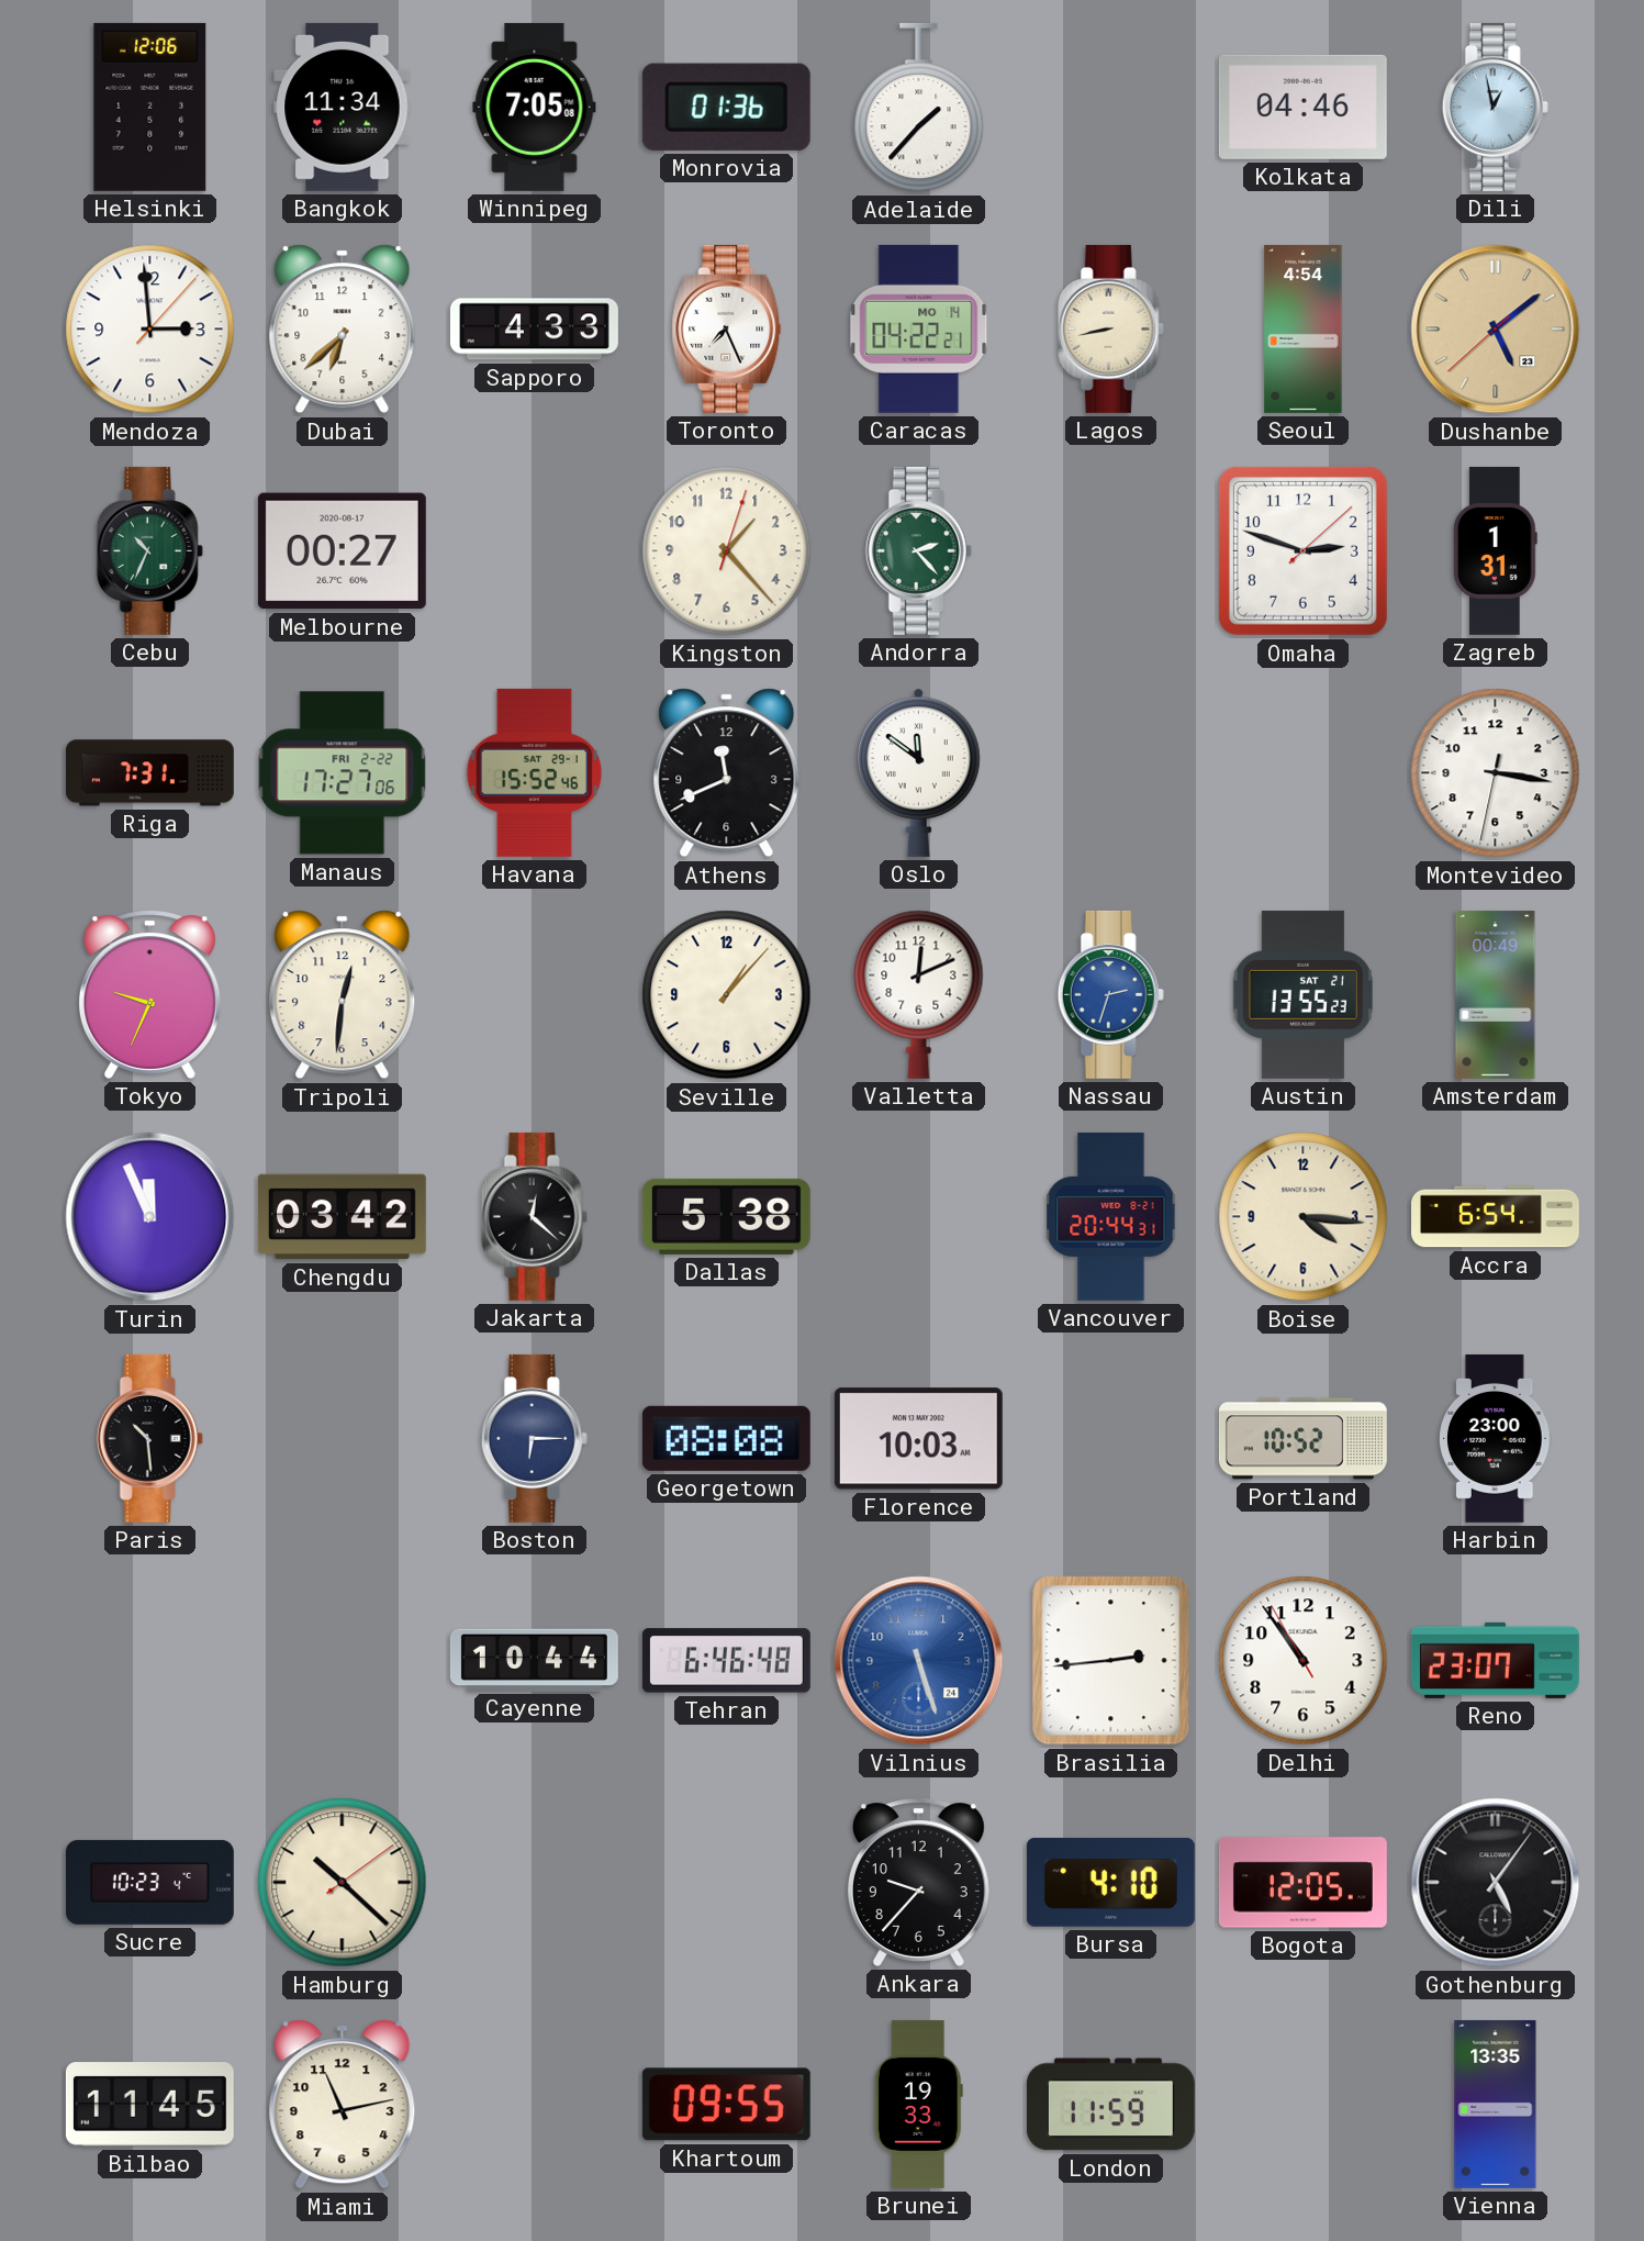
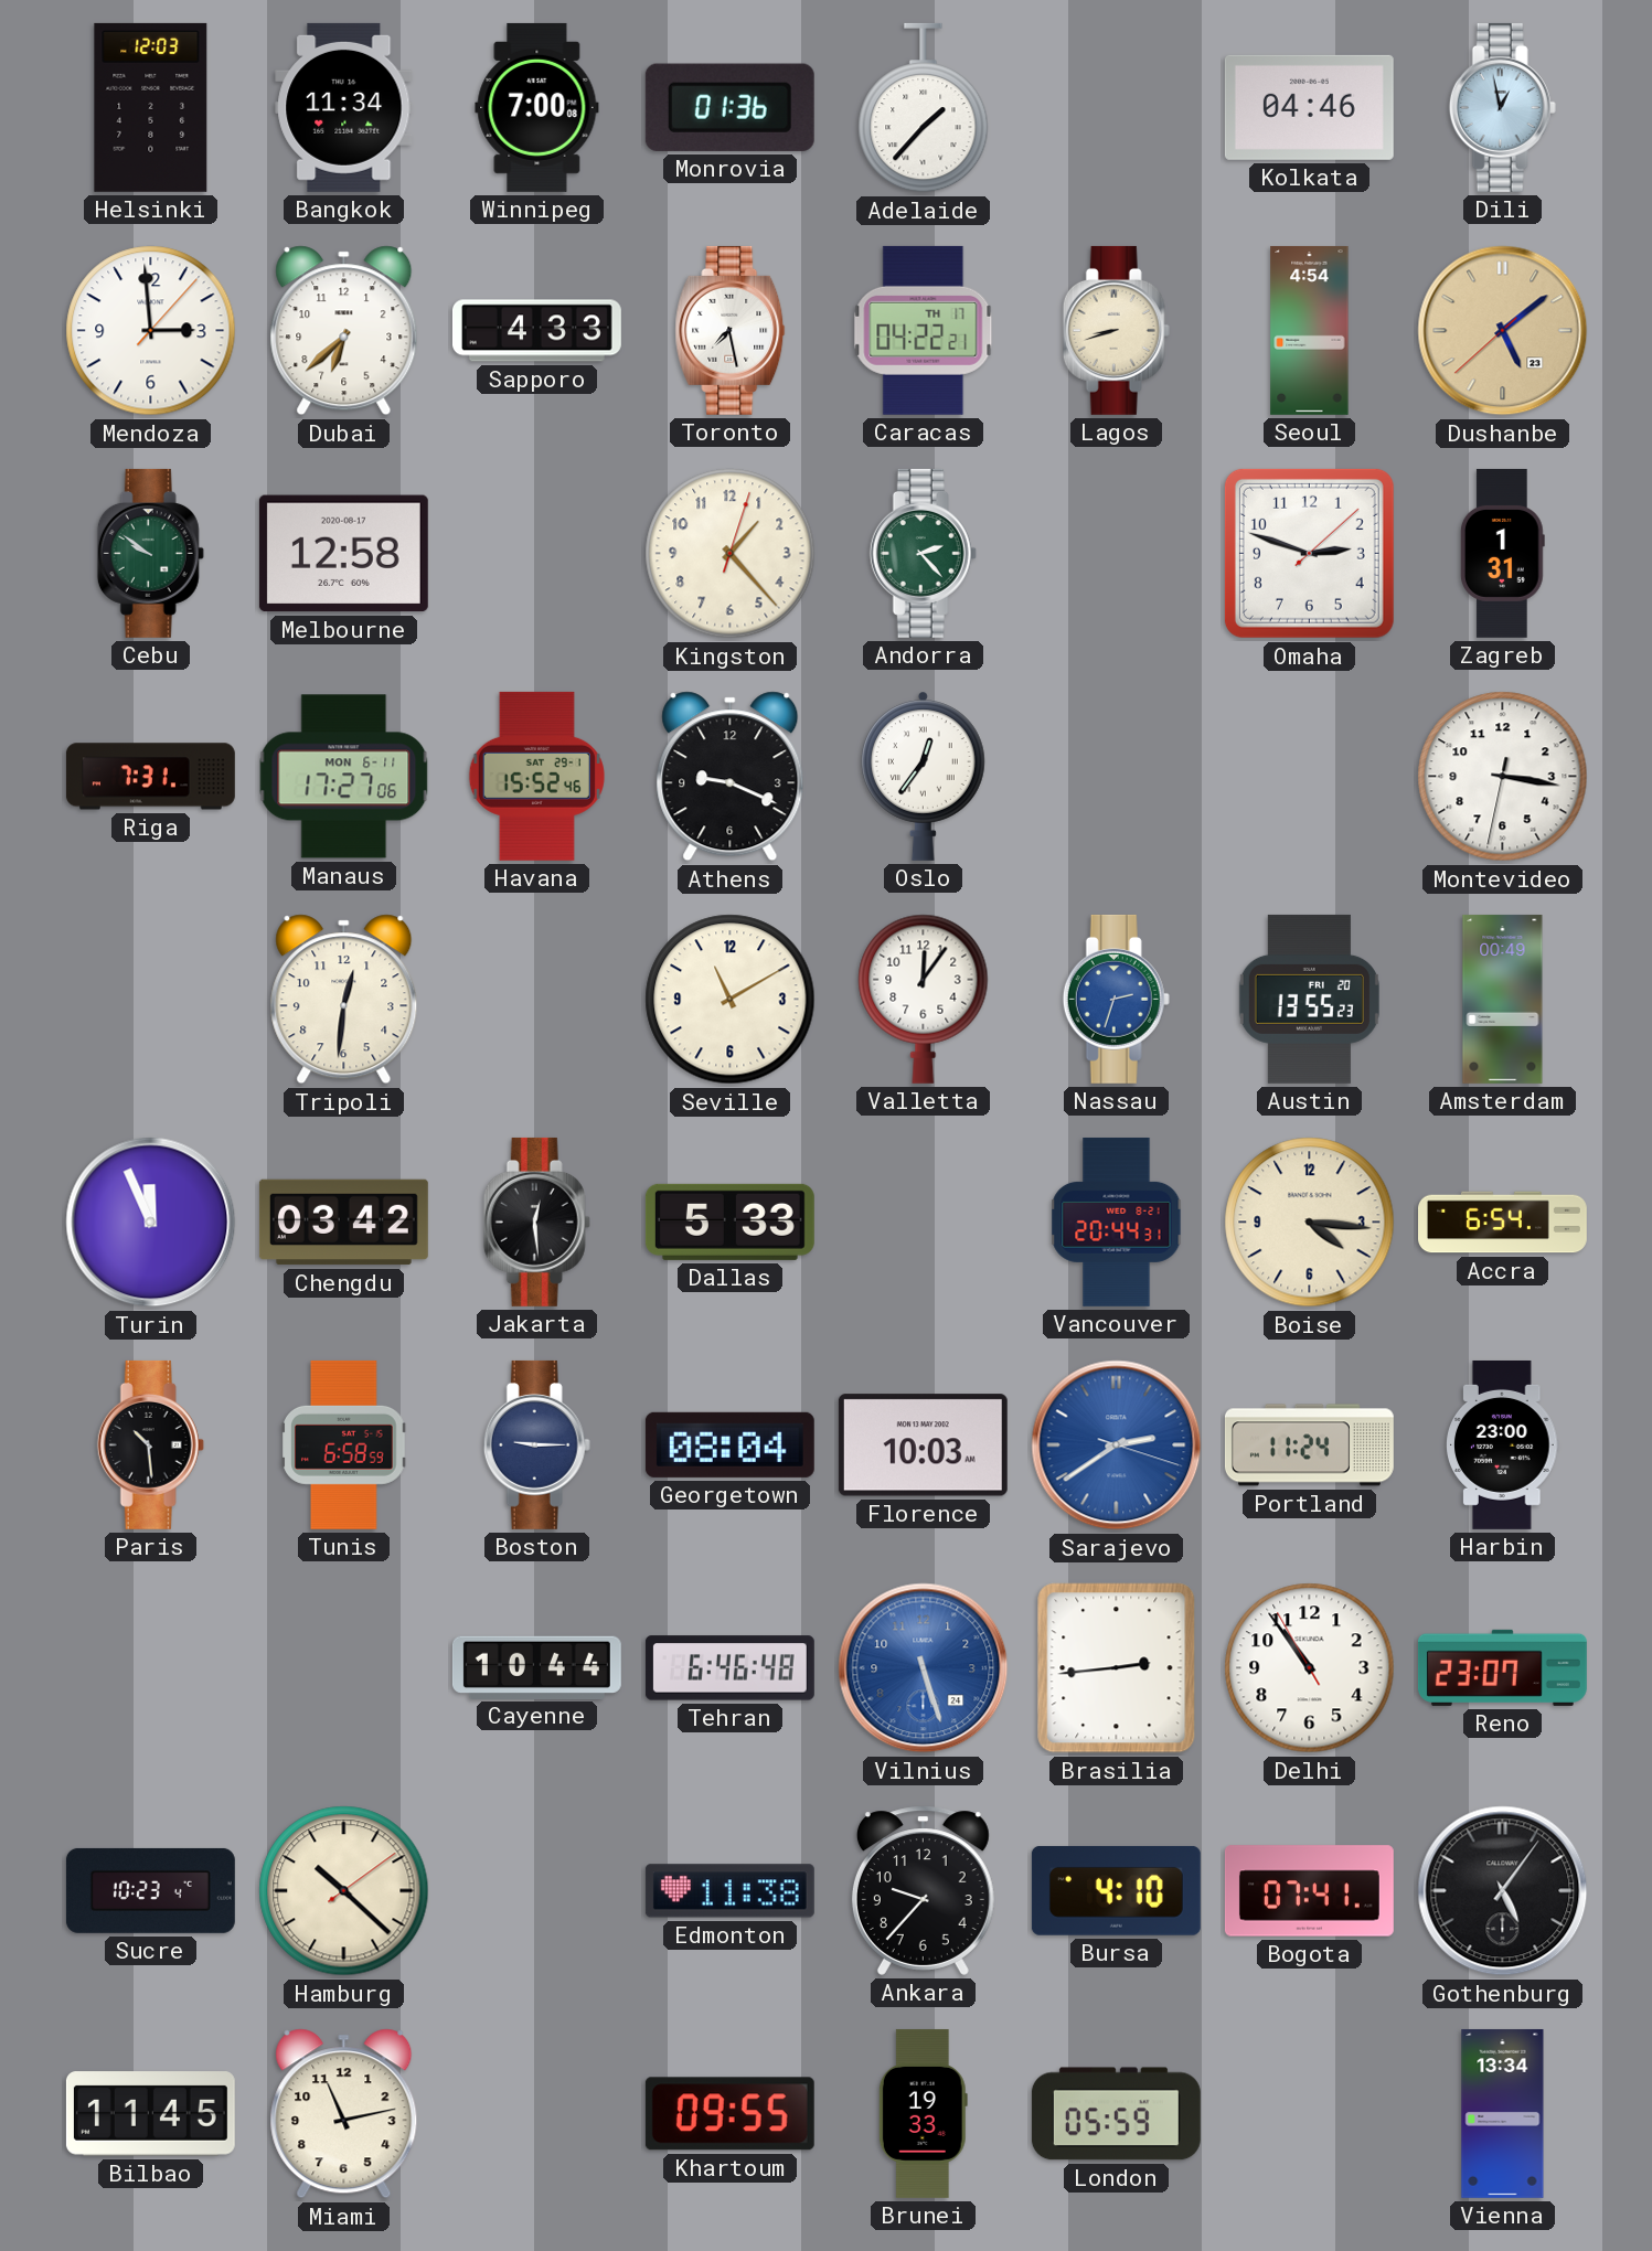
Helsinki: 12:06 -> 12:03 (151, 107)
Winnipeg: 7:05 -> 7:00 (537, 107)
Toronto: 7:26 -> 7:28 (731, 330)
Caracas date: MO 14 -> TH 17 (924, 330)
Lagos: 8:43 -> 8:42 (1116, 330)
Cebu: 10:34 -> 9:51 (150, 553)
Melbourne: 00:27 -> 12:58 (343, 554)
Manaus date: FRI 2-22 -> MON 6-11 (344, 777)
Athens: 11:41 -> 9:19 (731, 777)
Oslo: 11:51 -> 12:36 (923, 776)
Tokyo: 9:34 -> none (149, 994)
Seville: 1:07 -> 11:10 (731, 1000)
Valletta: 12:11 -> 12:06 (924, 999)
Austin date: SAT 21 -> FRI 20 (1309, 999)
Jakarta: 12:22 -> 12:29 (536, 1221)
Dallas: 5:38 -> 5:33 (729, 1221)
Tunis: none -> 6:58 (344, 1444)
Boston: 6:15 -> 9:15 (536, 1444)
Georgetown: 08:08 -> 08:04 (729, 1444)
Sarajevo: none -> 2:39 (1117, 1445)
Portland: 10:52 -> 11:24 (1309, 1445)
Edmonton: none -> 11:38 (729, 1891)
Bogota: 12:05 -> 07:41 (1309, 1891)
London: 11:59 -> 05:59 (1116, 2114)
Vienna: 13:35 -> 13:34 (1503, 2113)
